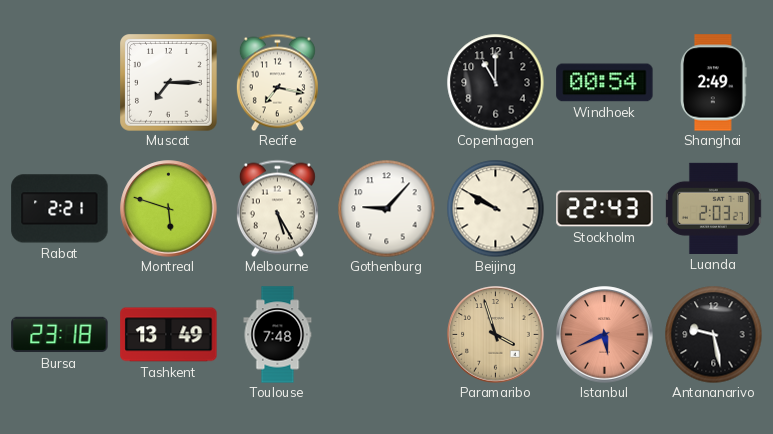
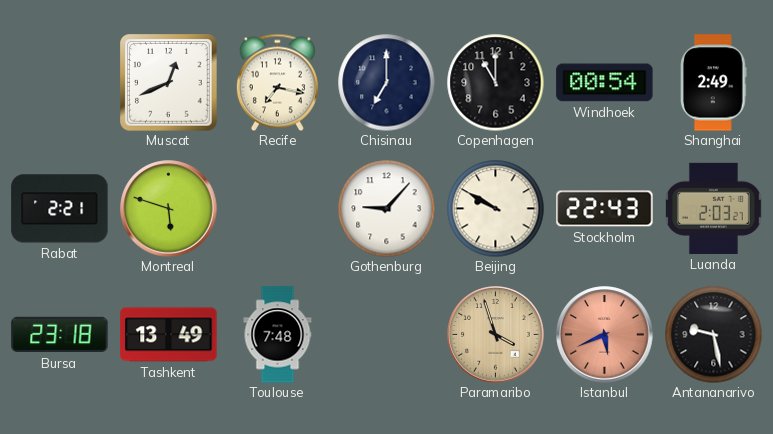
Muscat: 7:15 -> 12:41 (169, 83)
Chisinau: none -> 7:00 (386, 82)
Melbourne: 5:25 -> none (277, 208)
